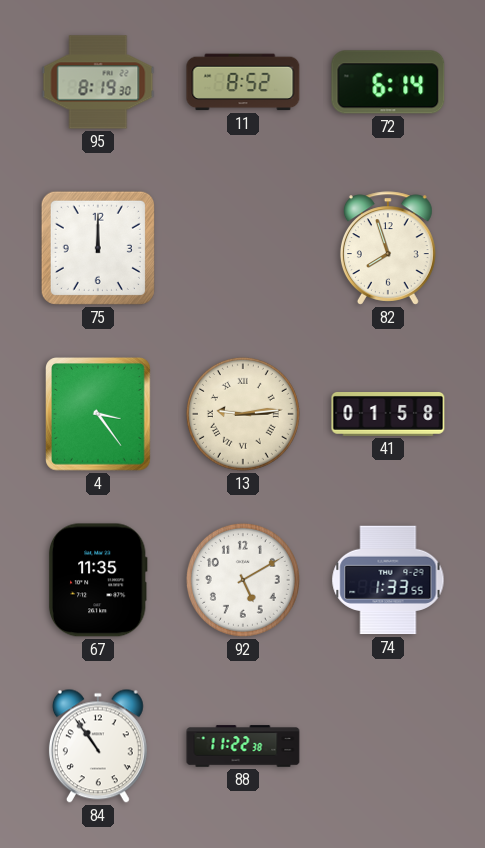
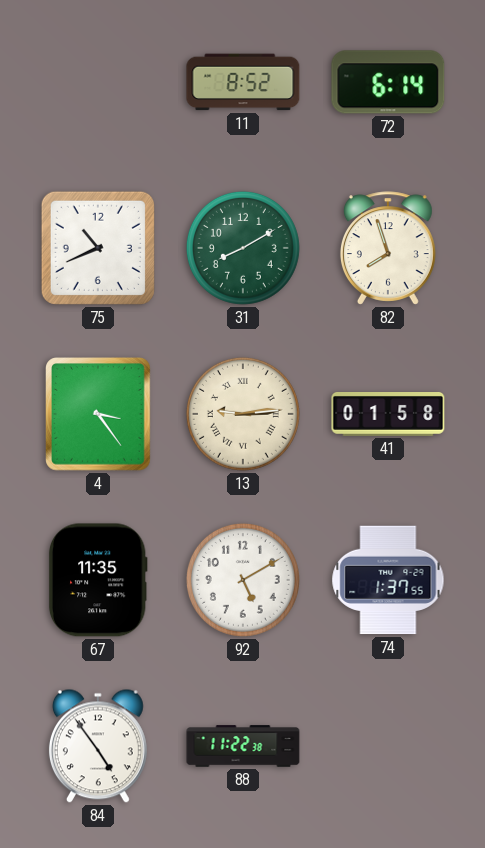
95: 8:19 -> none (98, 82)
75: 12:00 -> 10:41 (98, 248)
31: none -> 8:10 (243, 248)
74: 1:33 -> 1:37 (388, 580)
84: 10:54 -> 4:54 (98, 746)
